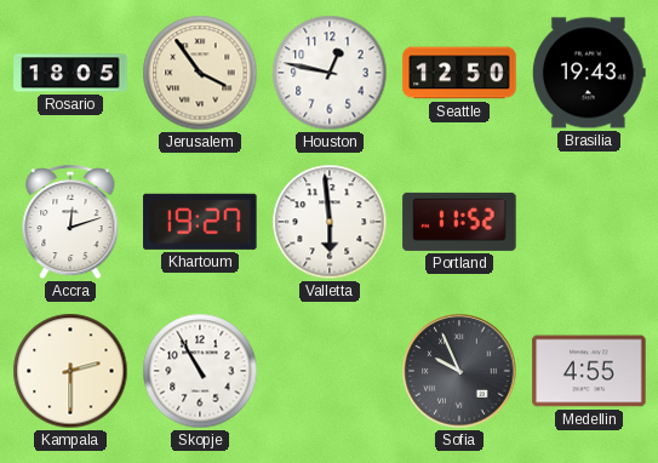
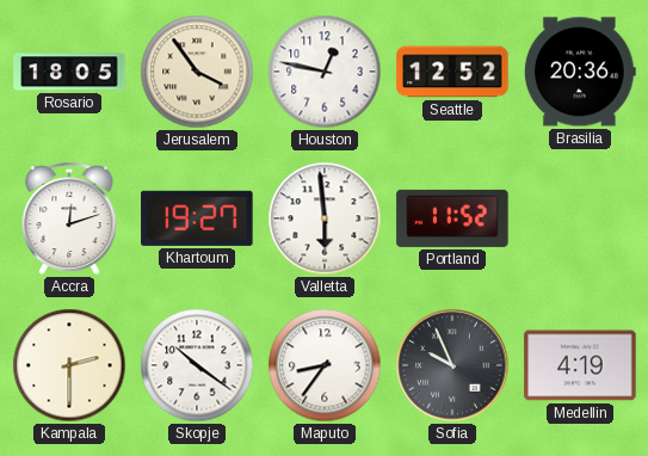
Seattle: 12:50 -> 12:52 (452, 72)
Brasilia: 19:43 -> 20:36 (580, 72)
Skopje: 10:55 -> 10:21 (197, 365)
Maputo: none -> 8:36 (325, 365)
Medellin: 4:55 -> 4:19 (580, 365)
